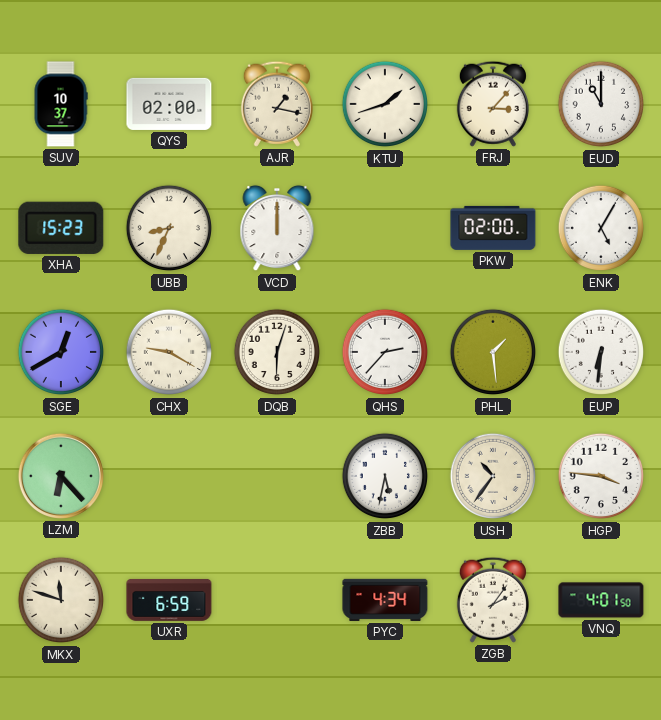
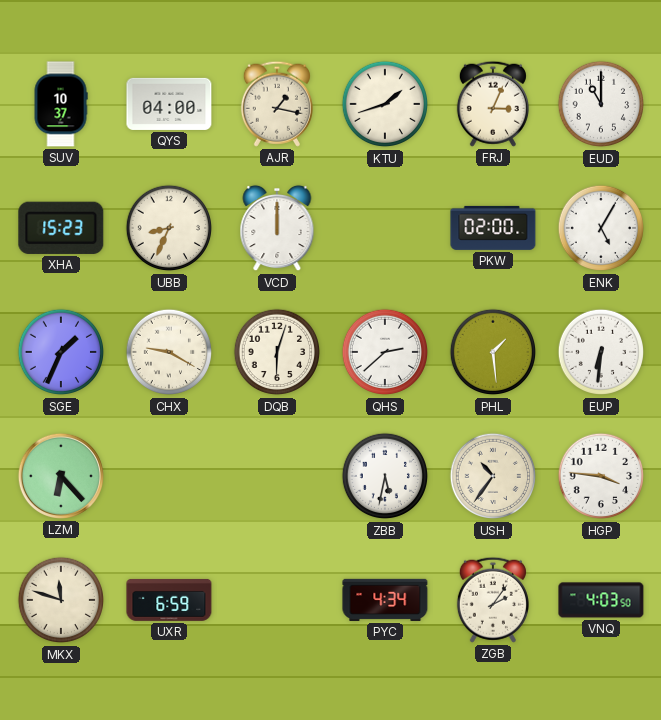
QYS: 02:00 -> 04:00 (169, 104)
FRJ: 3:07 -> 3:04 (493, 104)
SGE: 12:40 -> 1:34 (61, 352)
QHS: 2:37 -> 2:38 (385, 352)
VNQ: 4:01 -> 4:03 (601, 600)
